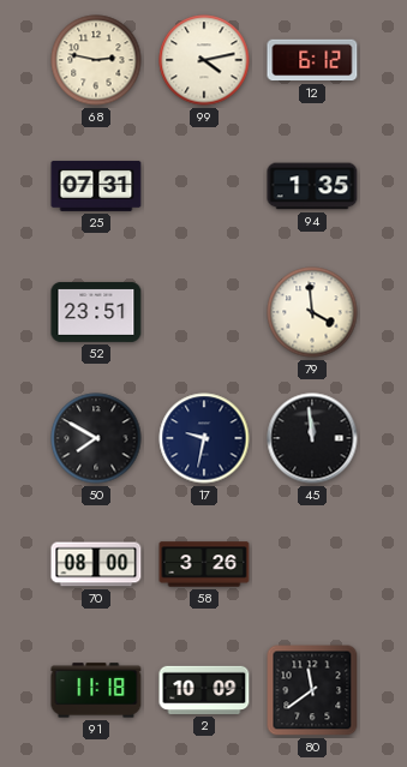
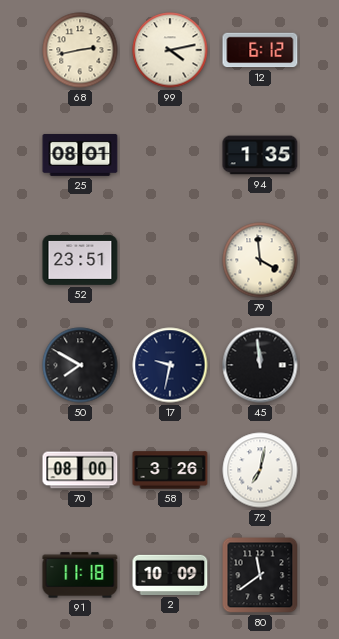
68: 2:47 -> 2:43 (80, 50)
25: 07:31 -> 08:01 (80, 155)
72: none -> 7:02 (260, 470)
